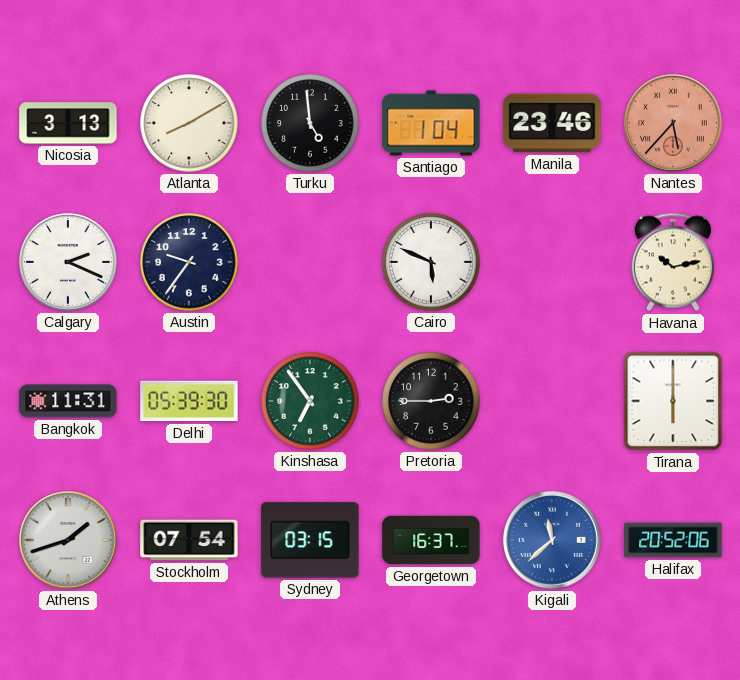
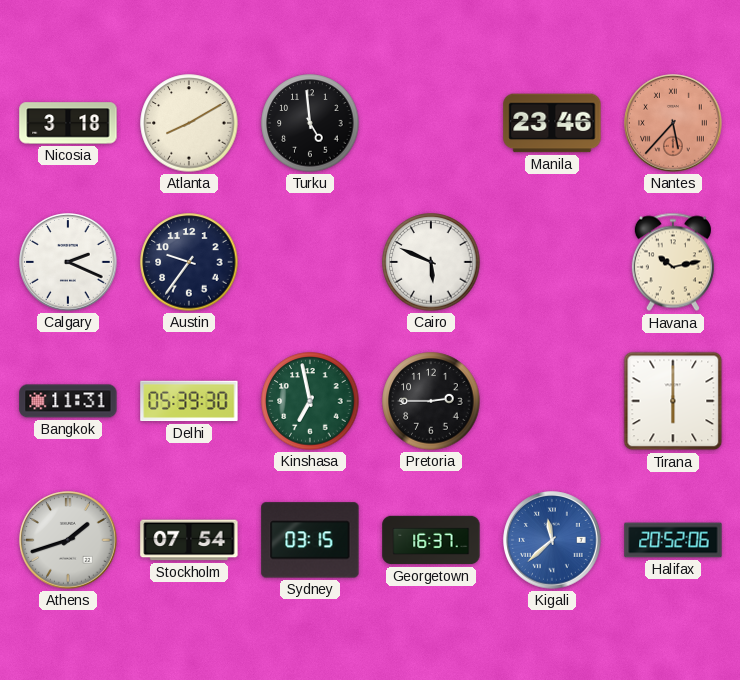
Nicosia: 3:13 -> 3:18 (68, 123)
Santiago: 1:04 -> none (431, 123)
Kinshasa: 6:54 -> 6:58 (310, 401)
